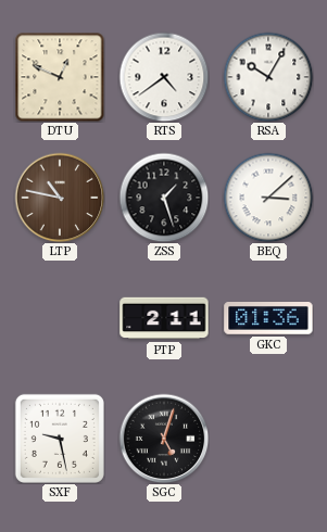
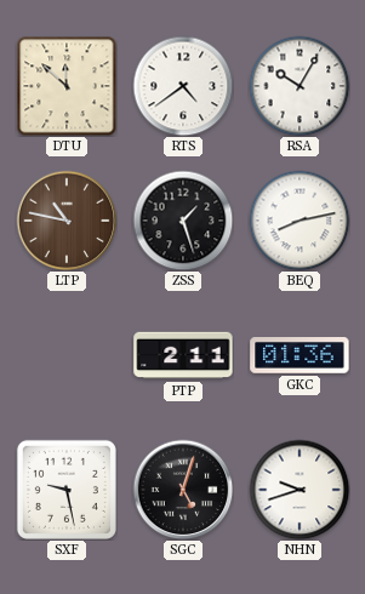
DTU: 12:49 -> 11:52 (67, 86)
BEQ: 3:08 -> 8:13 (300, 221)
NHN: none -> 9:42 (300, 490)
